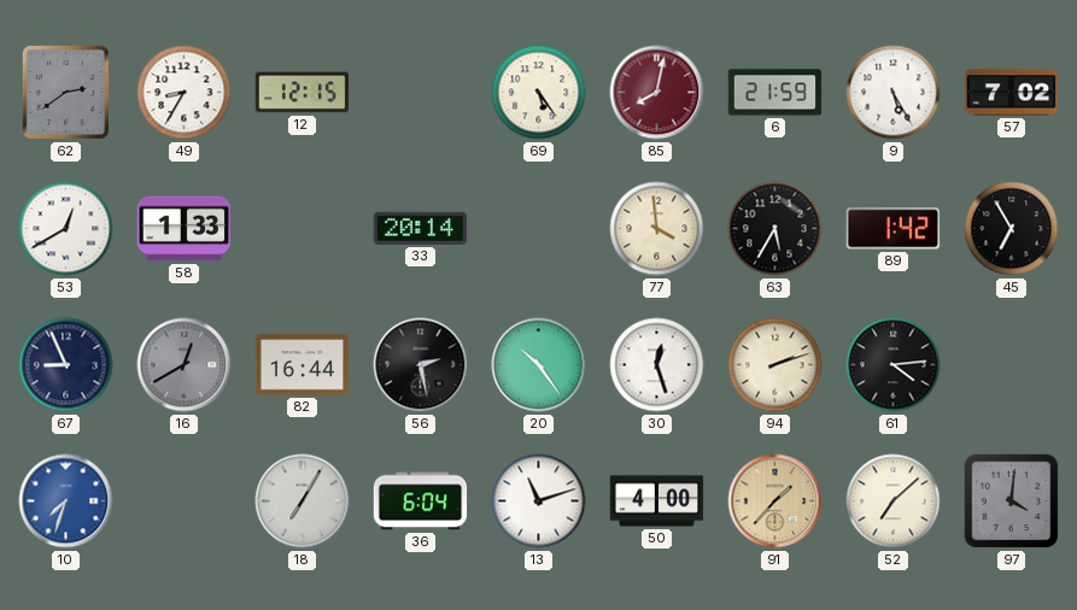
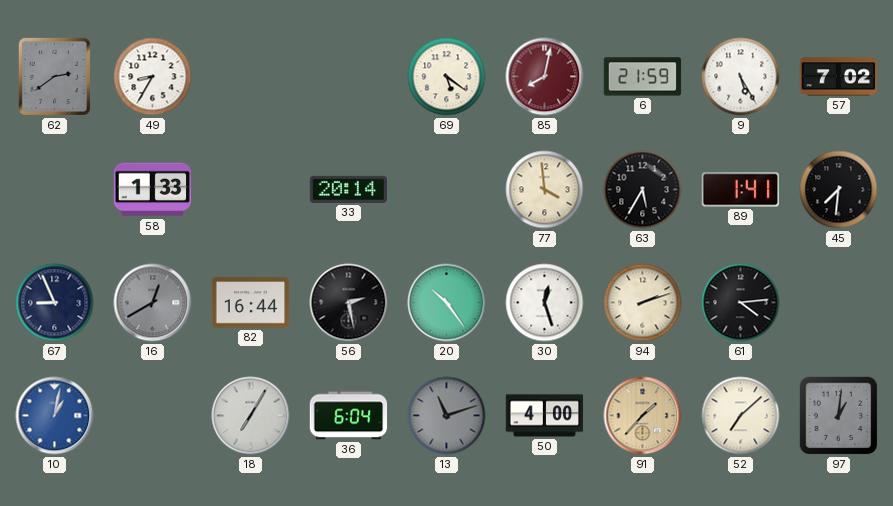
12: 12:15 -> none (303, 93)
69: 5:24 -> 5:21 (447, 77)
53: 12:40 -> none (66, 229)
89: 1:42 -> 1:41 (741, 190)
45: 6:55 -> 7:31 (839, 190)
10: 7:33 -> 1:02 (55, 416)
13 dial: white -> grey (447, 416)
97: 4:01 -> 1:01 (839, 416)
